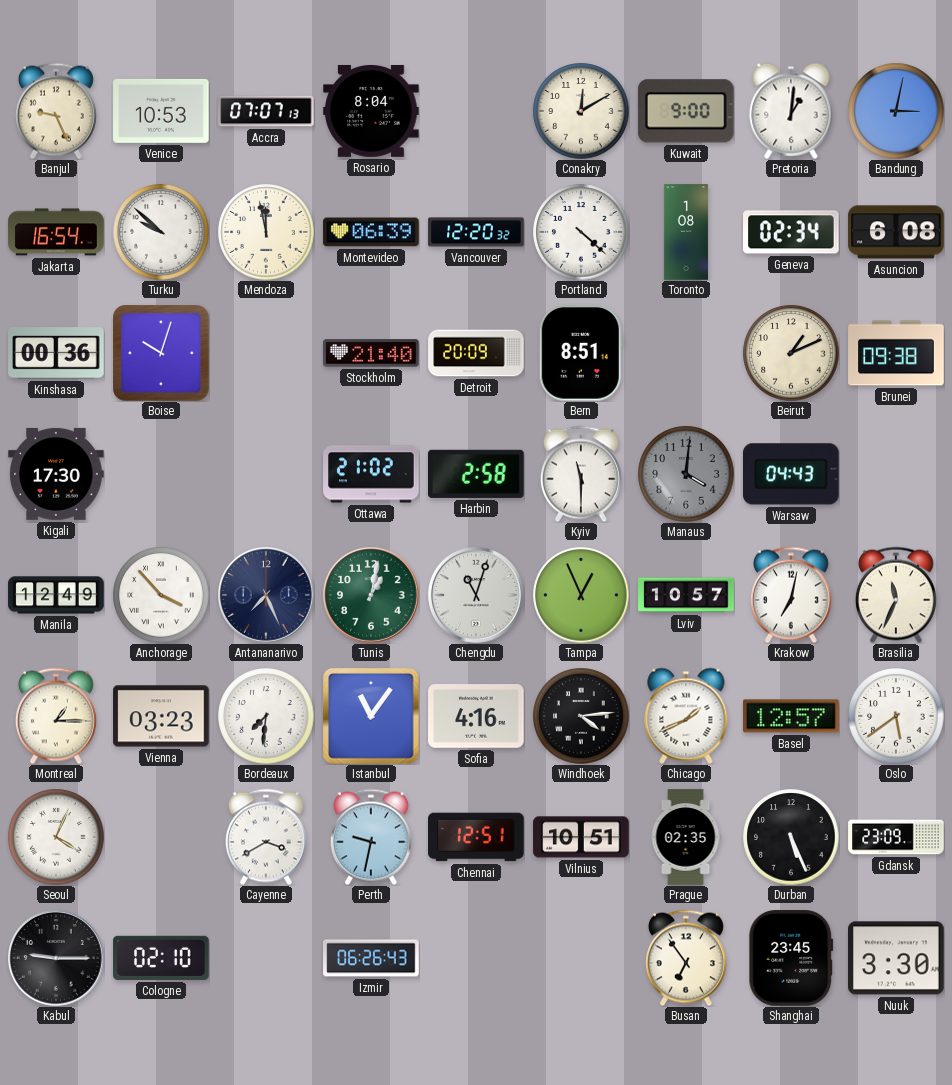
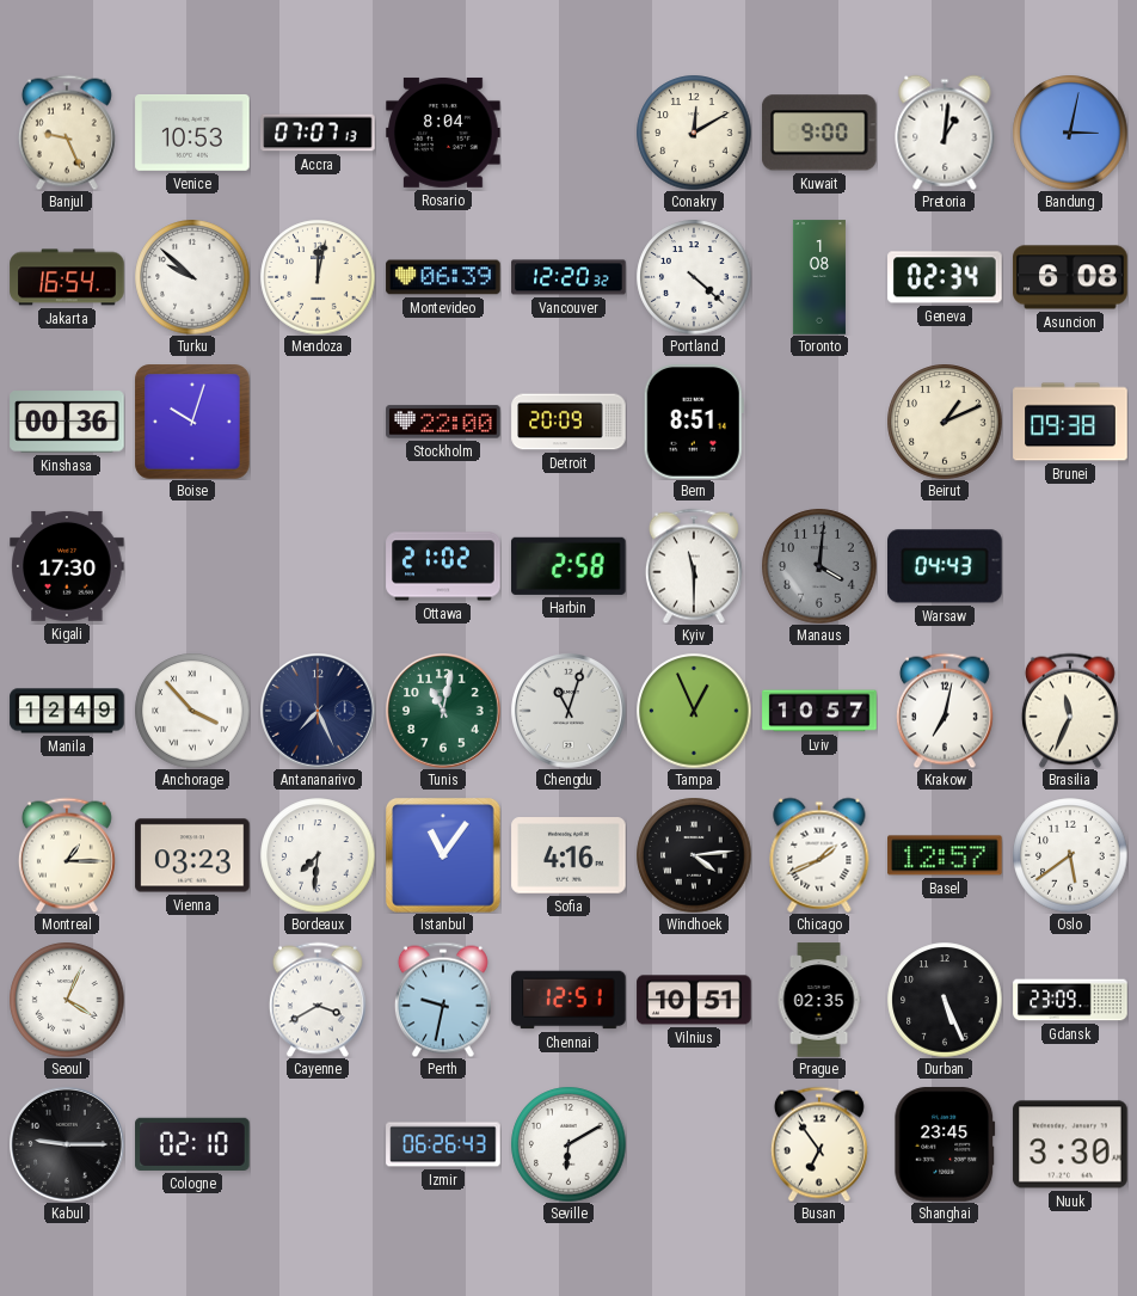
Mendoza: 11:58 -> 12:02 (318, 277)
Stockholm: 21:40 -> 22:00 (443, 422)
Tunis: 1:02 -> 11:02 (444, 712)
Seville: none -> 6:10 (568, 1144)
